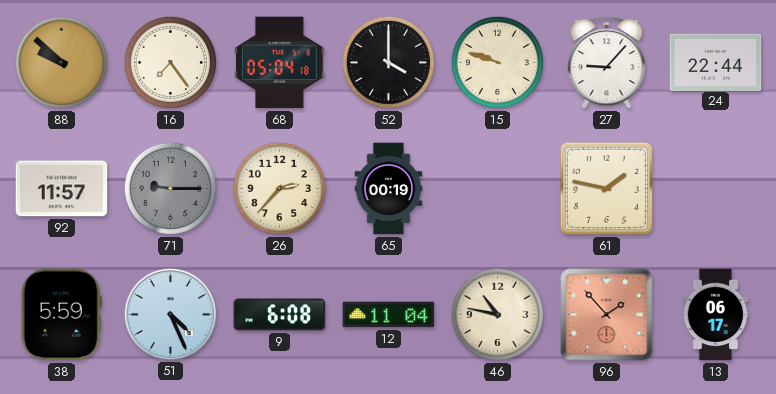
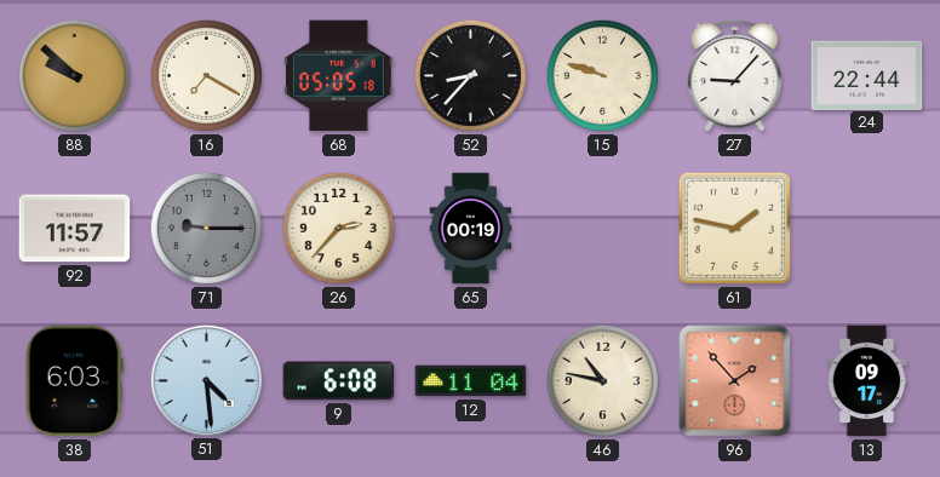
16: 7:24 -> 7:20 (206, 75)
68: 05:04 -> 05:05 (339, 76)
52: 4:00 -> 8:37 (470, 75)
38: 5:59 -> 6:03 (74, 381)
51: 4:26 -> 4:29 (206, 380)
13: 06:17 -> 09:17 (867, 381)
